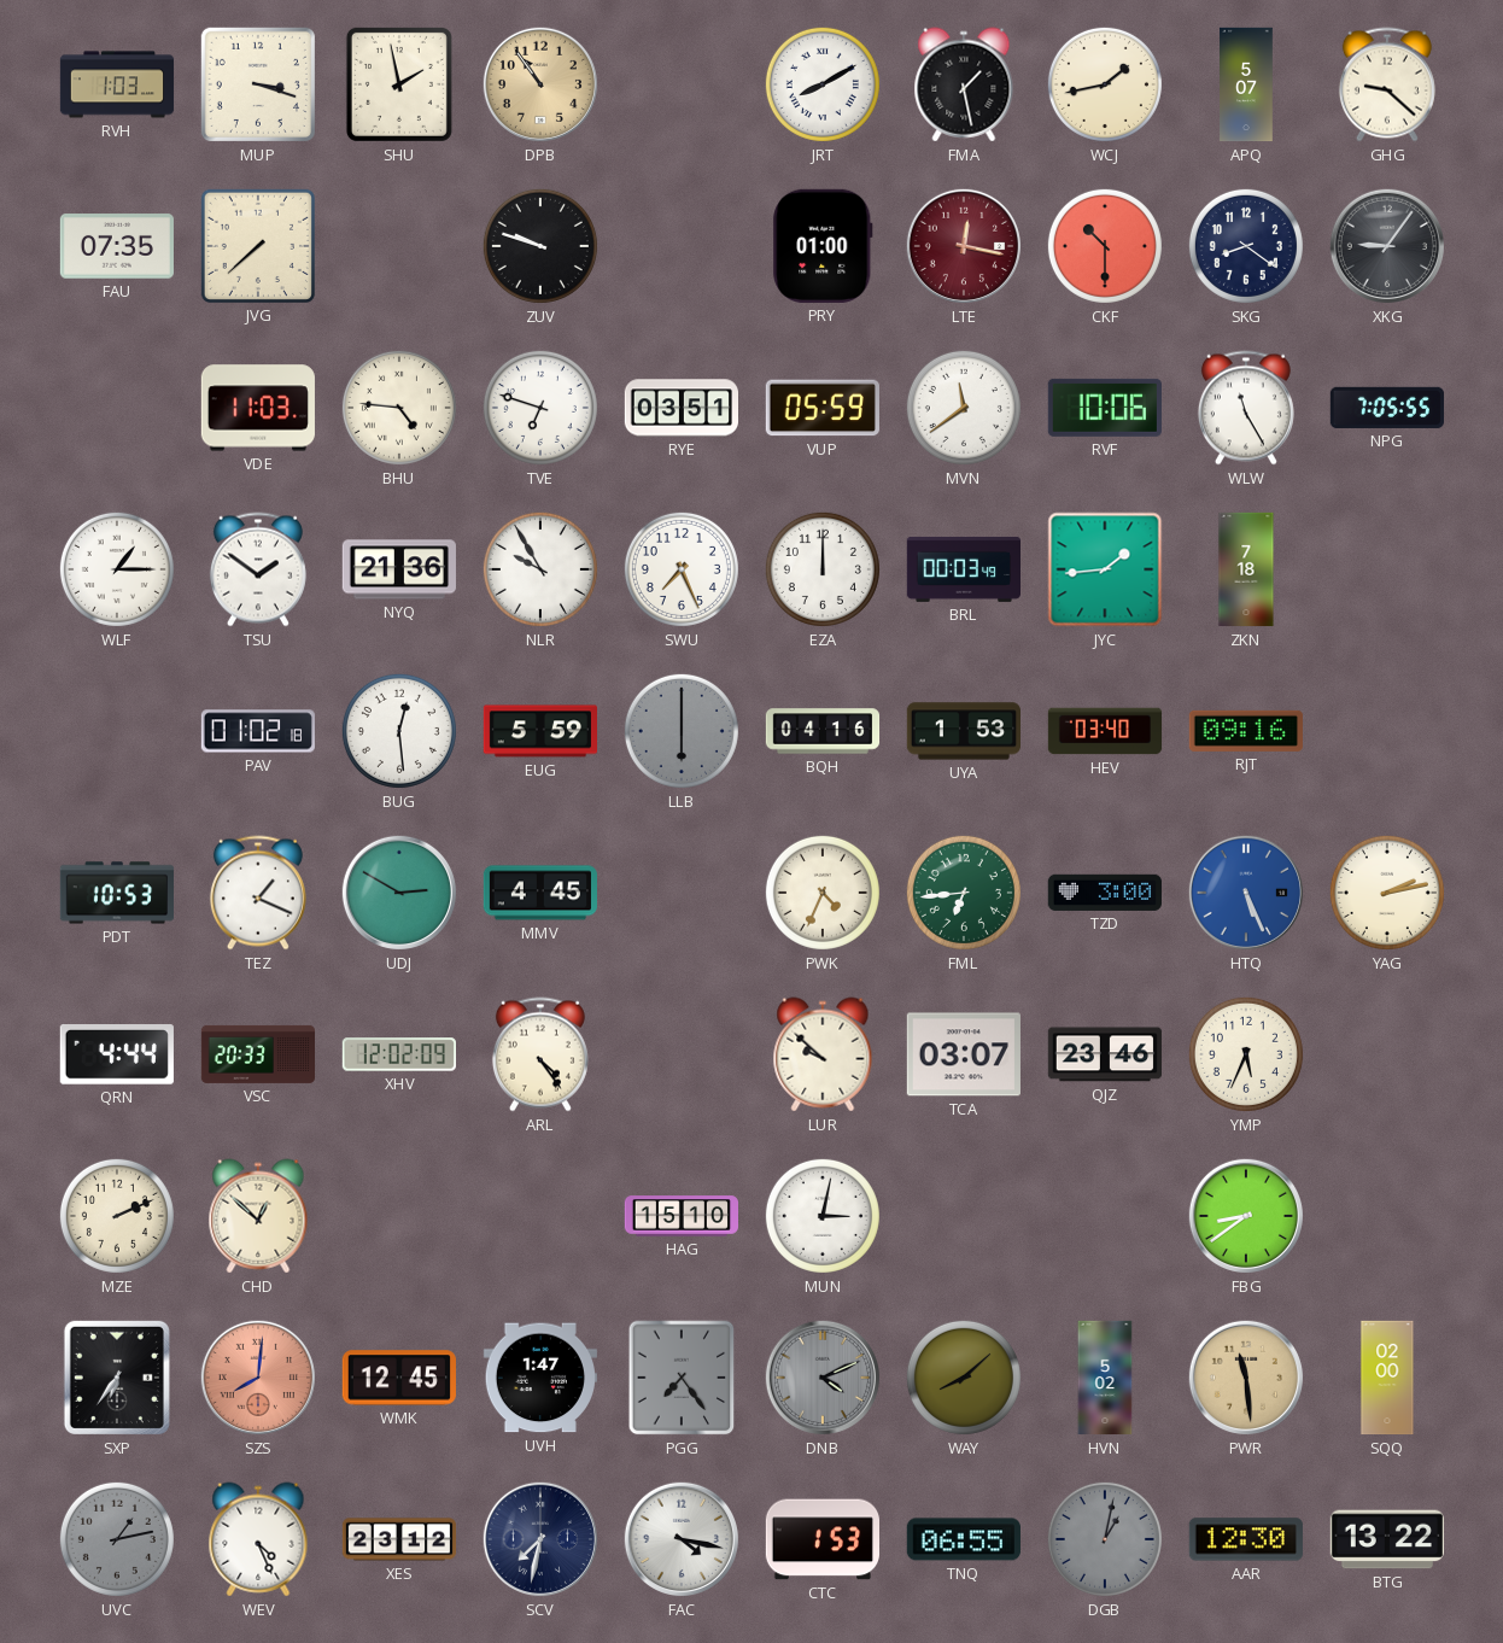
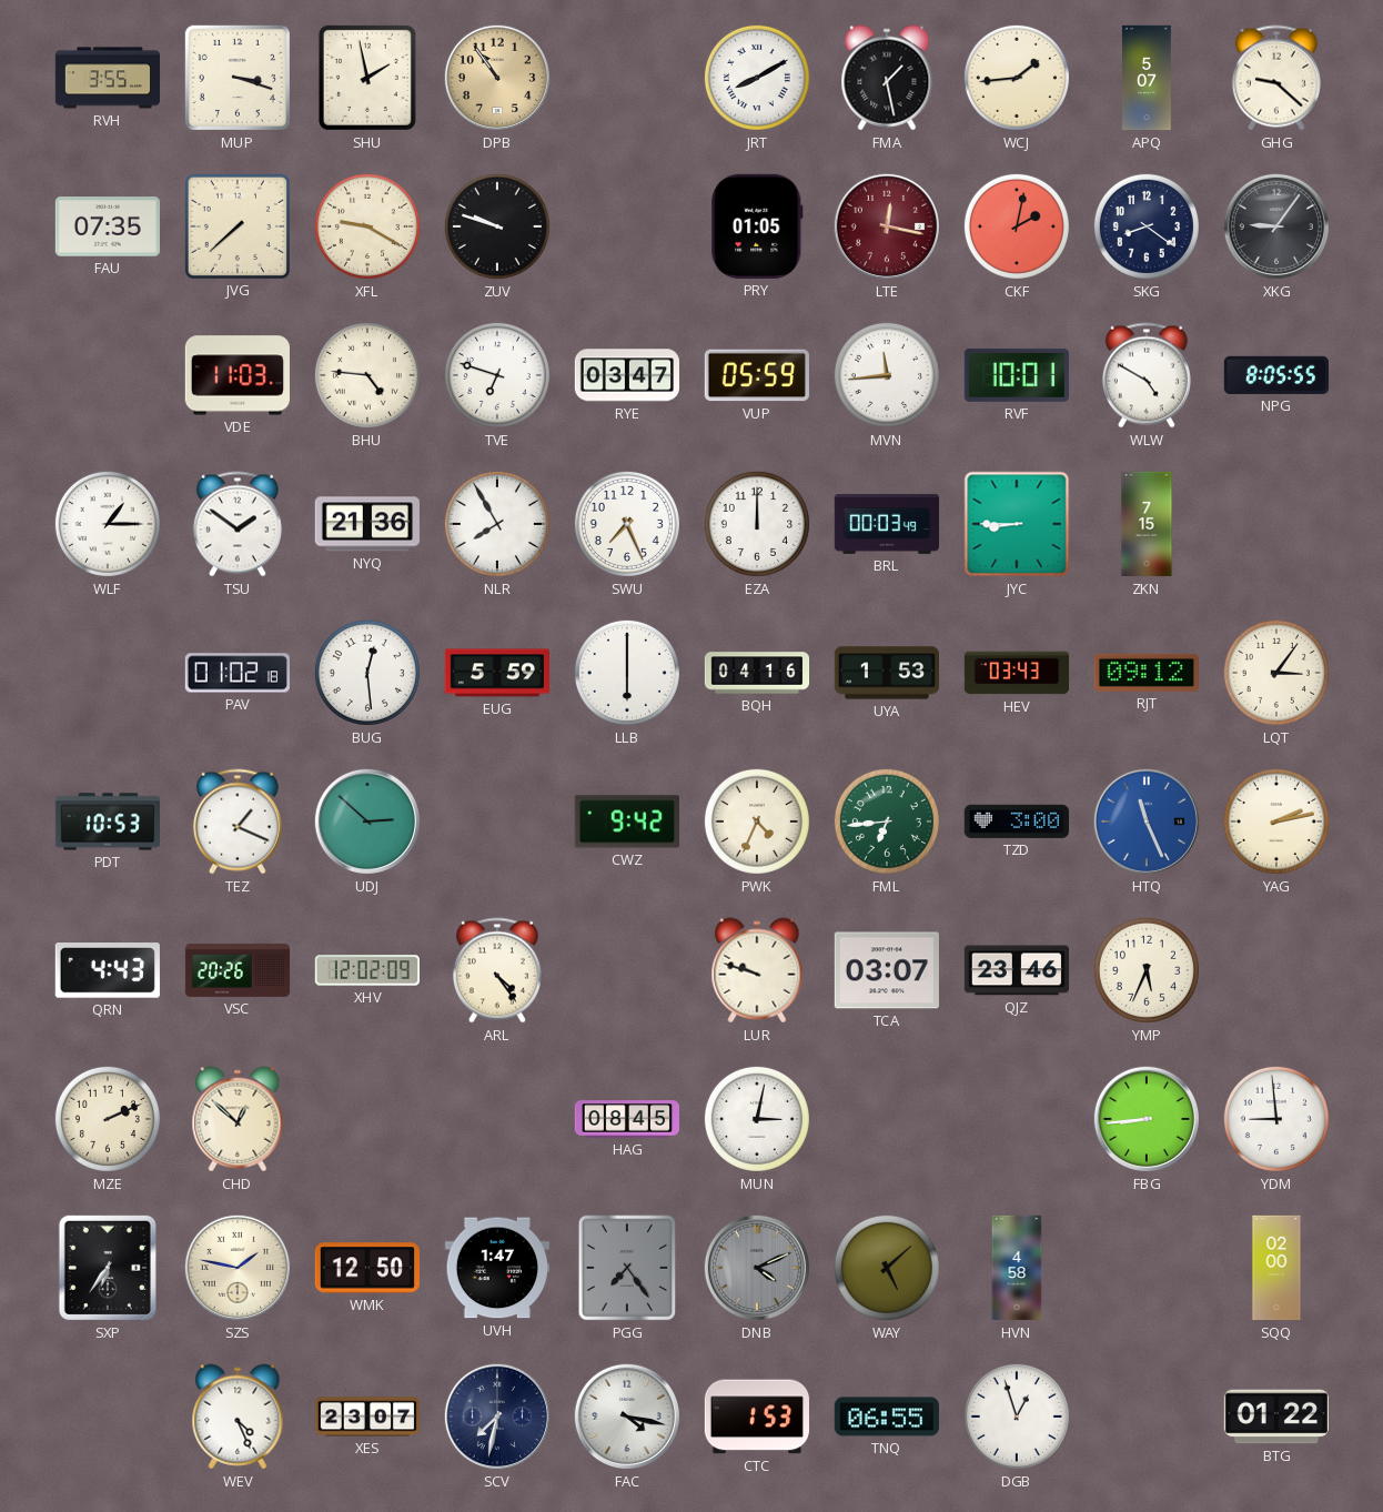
RVH: 1:03 -> 3:55 (108, 78)
WCJ: 1:43 -> 1:44 (1017, 78)
XFL: none -> 9:20 (367, 226)
PRY: 01:00 -> 01:05 (757, 226)
CKF: 10:30 -> 2:02 (1017, 226)
RYE: 03:51 -> 03:47 (626, 375)
MVN: 11:39 -> 11:44 (887, 375)
RVF: 10:06 -> 10:01 (1017, 375)
WLW: 11:25 -> 4:50 (1147, 375)
NPG: 7:05 -> 8:05 (1275, 375)
NLR: 9:55 -> 7:55 (497, 524)
JYC: 1:44 -> 8:45 (1017, 524)
ZKN: 7:18 -> 7:15 (1147, 524)
LLB dial: grey -> white (627, 673)
HEV: 03:40 -> 03:43 (1017, 673)
RJT: 09:16 -> 09:12 (1147, 673)
LQT: none -> 3:06 (1276, 673)
UDJ: 2:50 -> 2:52 (367, 821)
MMV: 4:45 -> none (540, 893)
CWZ: none -> 9:42 (627, 821)
HTQ: 5:26 -> 11:26 (1147, 821)
QRN: 4:44 -> 4:43 (108, 971)
VSC: 20:33 -> 20:26 (236, 970)
LUR: 9:52 -> 9:48 (757, 970)
HAG: 15:10 -> 08:45 (626, 1119)
FBG: 8:39 -> 8:44 (1147, 1119)
YDM: none -> 8:59 (1276, 1119)
SZS: 8:01 -> 1:47 (238, 1268)
SZS dial: salmon -> cream (238, 1268)
WMK: 12:45 -> 12:50 (367, 1268)
WAY: 8:08 -> 5:08 (887, 1268)
HVN: 5:02 -> 4:58 (1017, 1268)
PWR: 11:29 -> none (1246, 1378)
UVC: 1:13 -> none (117, 1539)
XES: 23:12 -> 23:07 (367, 1417)
DGB: 1:02 -> 12:57 (1017, 1417)
DGB dial: grey -> white (1017, 1417)
AAR: 12:30 -> none (1246, 1539)
BTG: 13:22 -> 01:22 (1275, 1417)
